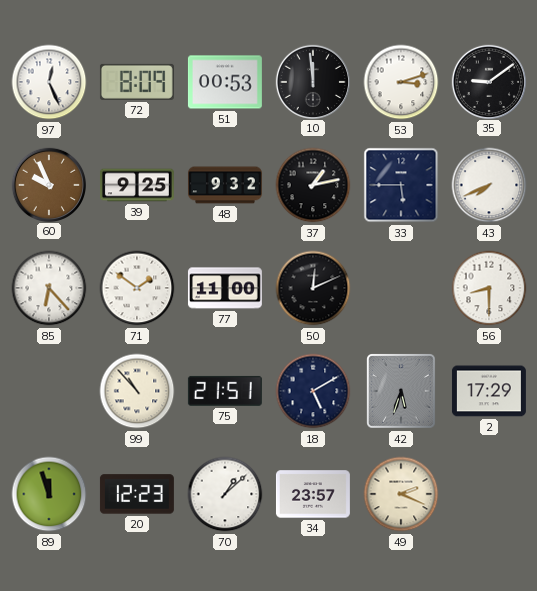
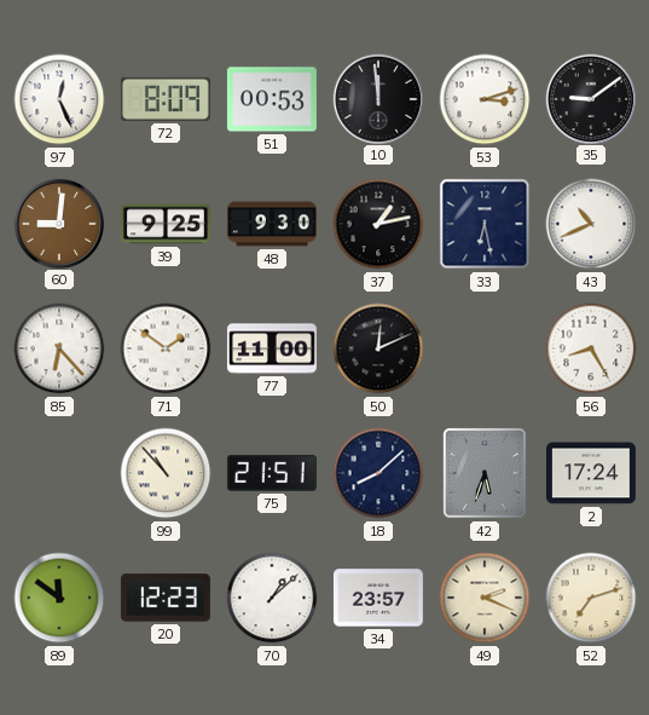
60: 9:56 -> 9:01 (58, 223)
48: 9:32 -> 9:30 (272, 224)
33: 5:45 -> 6:28 (485, 224)
43: 7:41 -> 10:41 (591, 224)
56: 8:30 -> 8:25 (591, 348)
18: 5:10 -> 8:08 (378, 473)
2: 17:29 -> 17:24 (591, 473)
89: 11:57 -> 11:51 (59, 598)
52: none -> 7:12 (591, 598)
